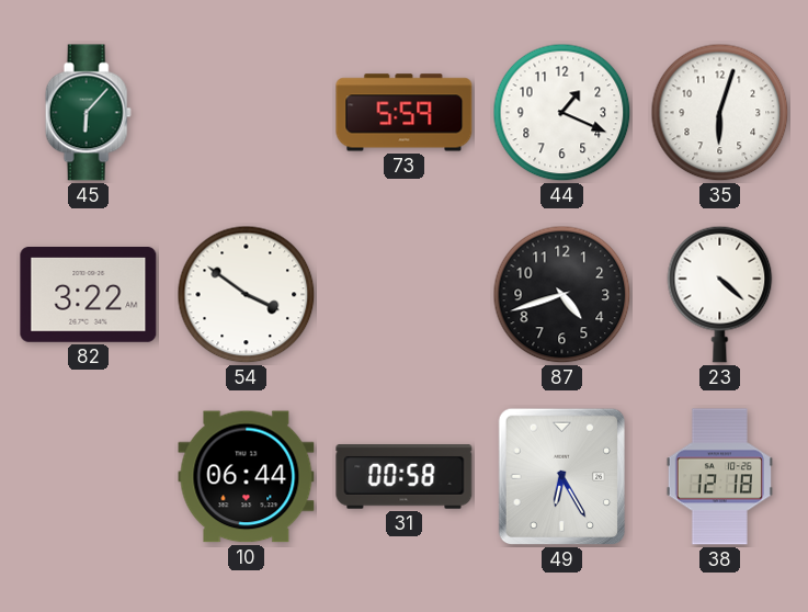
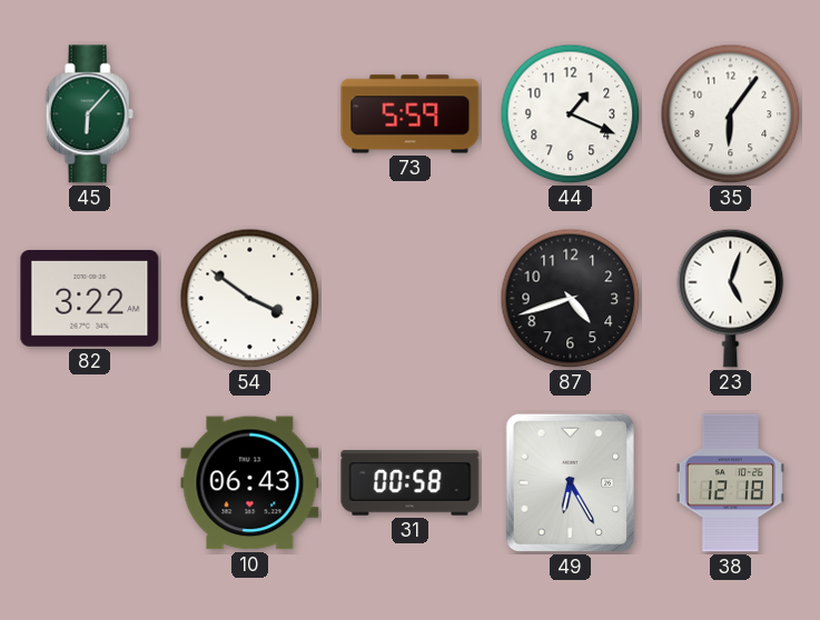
35: 6:03 -> 6:06 (731, 114)
23: 4:22 -> 5:03 (731, 298)
10: 06:44 -> 06:43 (250, 483)
